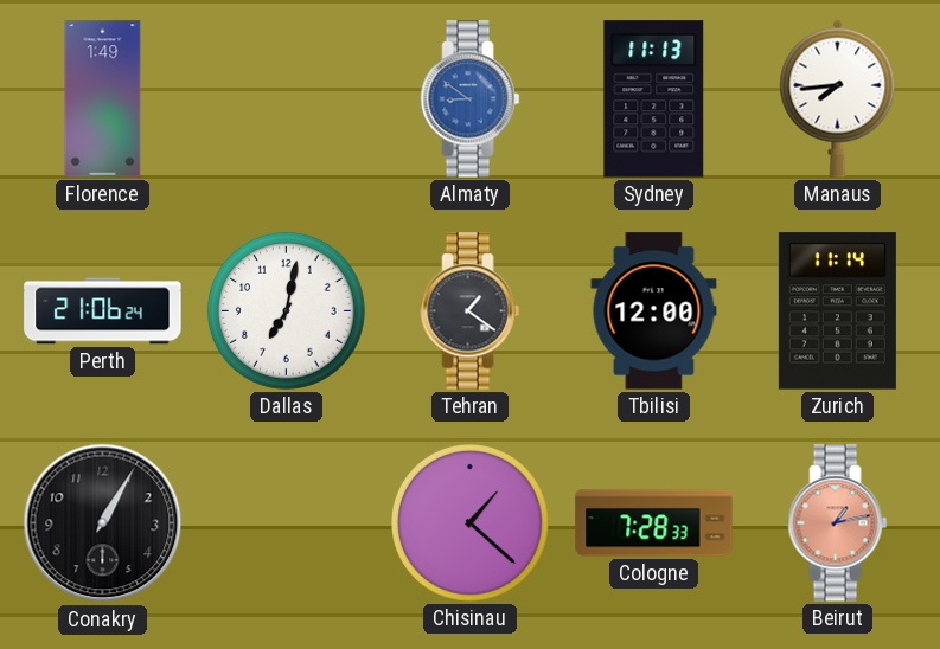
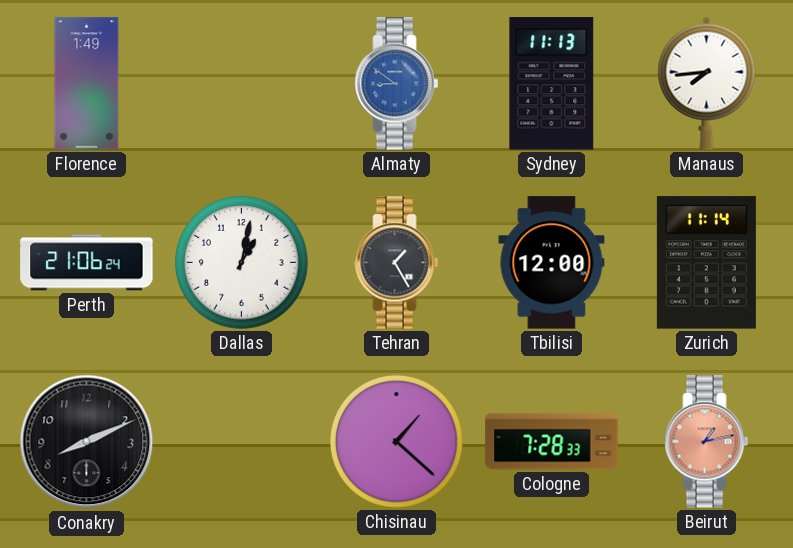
Dallas: 7:02 -> 1:02 (242, 263)
Tehran: 1:21 -> 1:25 (397, 263)
Conakry: 1:05 -> 8:11 (87, 442)
